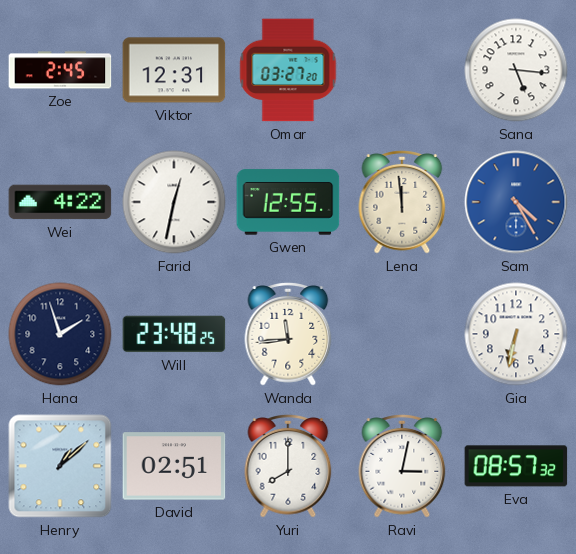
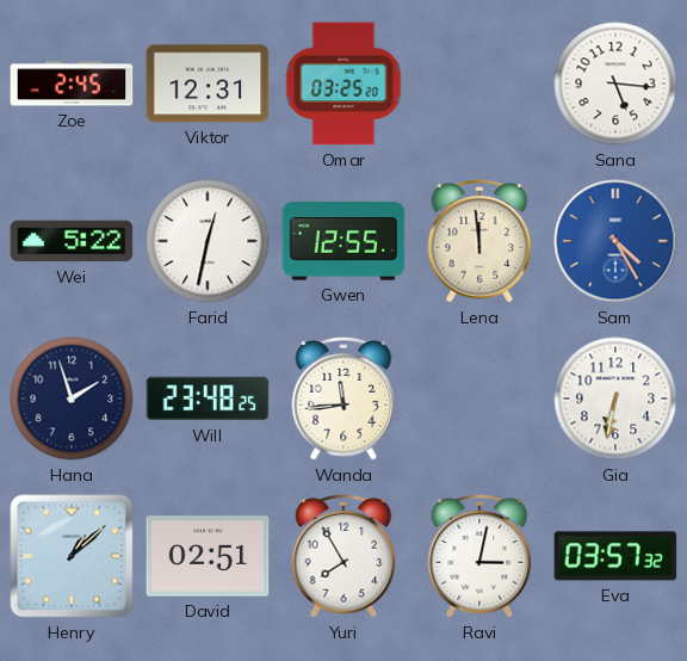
Omar: 03:27 -> 03:25 (343, 84)
Wei: 4:22 -> 5:22 (72, 241)
Yuri: 8:00 -> 7:55 (343, 557)
Eva: 08:57 -> 03:57 (615, 556)
